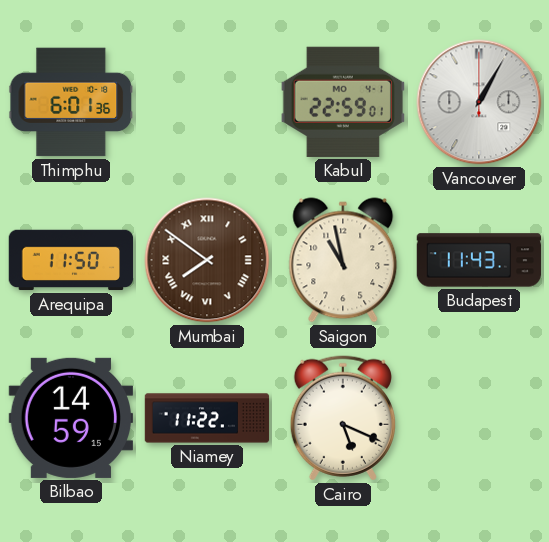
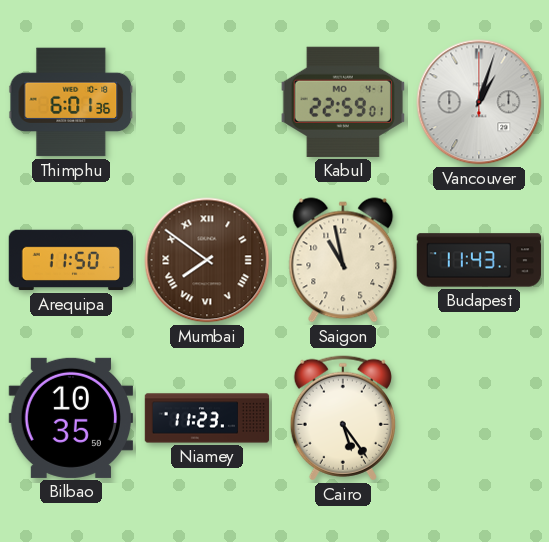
Vancouver: 1:05 -> 1:03 (479, 102)
Bilbao: 14:59 -> 10:35 (70, 418)
Niamey: 11:22 -> 11:23 (207, 418)
Cairo: 5:19 -> 5:24 (343, 418)
